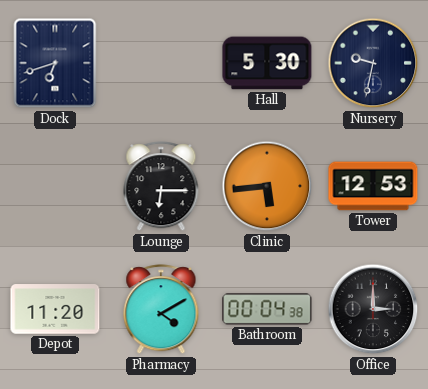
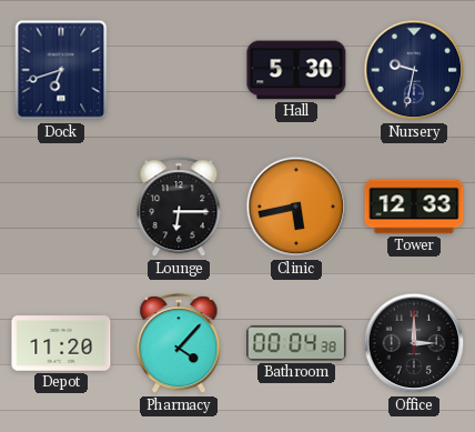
Clinic: 5:44 -> 5:43 (296, 207)
Tower: 12:53 -> 12:33 (414, 207)
Pharmacy: 4:10 -> 4:07 (179, 344)
